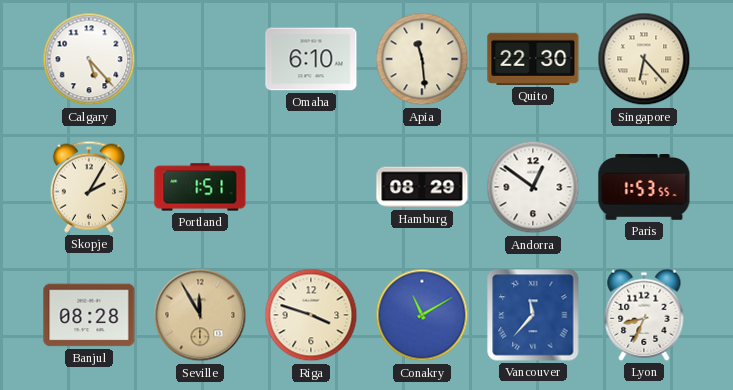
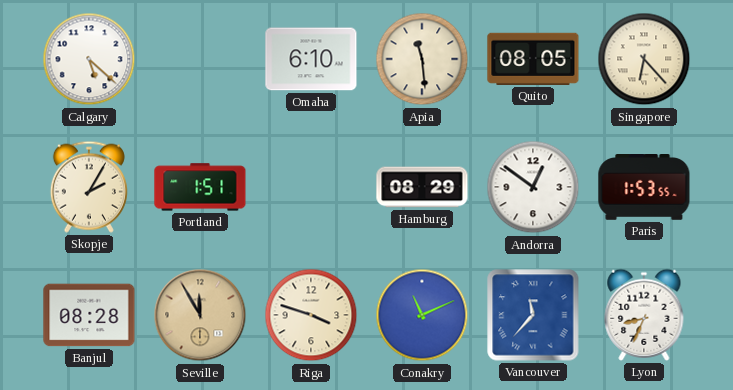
Calgary: 5:23 -> 5:22 (89, 59)
Quito: 22:30 -> 08:05 (533, 59)
Conakry: 11:10 -> 11:11 (422, 315)
